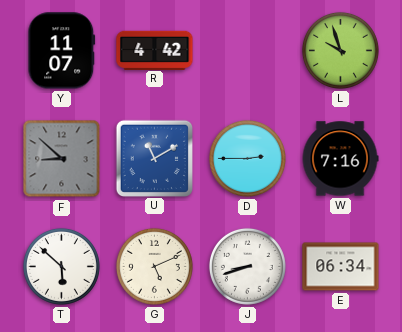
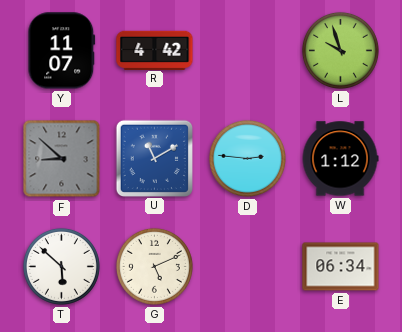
D: 2:45 -> 2:46 (247, 158)
W: 7:16 -> 1:12 (340, 159)
J: 8:42 -> none (247, 266)
